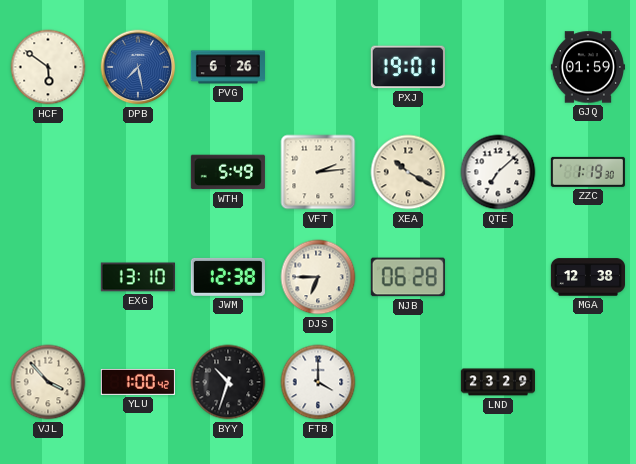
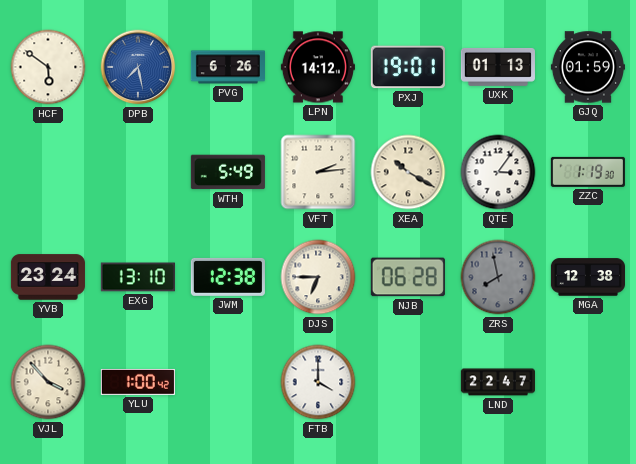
LPN: none -> 14:12 (318, 67)
UXK: none -> 01:13 (498, 67)
QTE: 7:08 -> 3:06 (498, 172)
YVB: none -> 23:24 (48, 277)
ZRS: none -> 7:58 (498, 277)
BYY: 10:33 -> none (228, 382)
LND: 23:29 -> 22:47 (497, 382)
